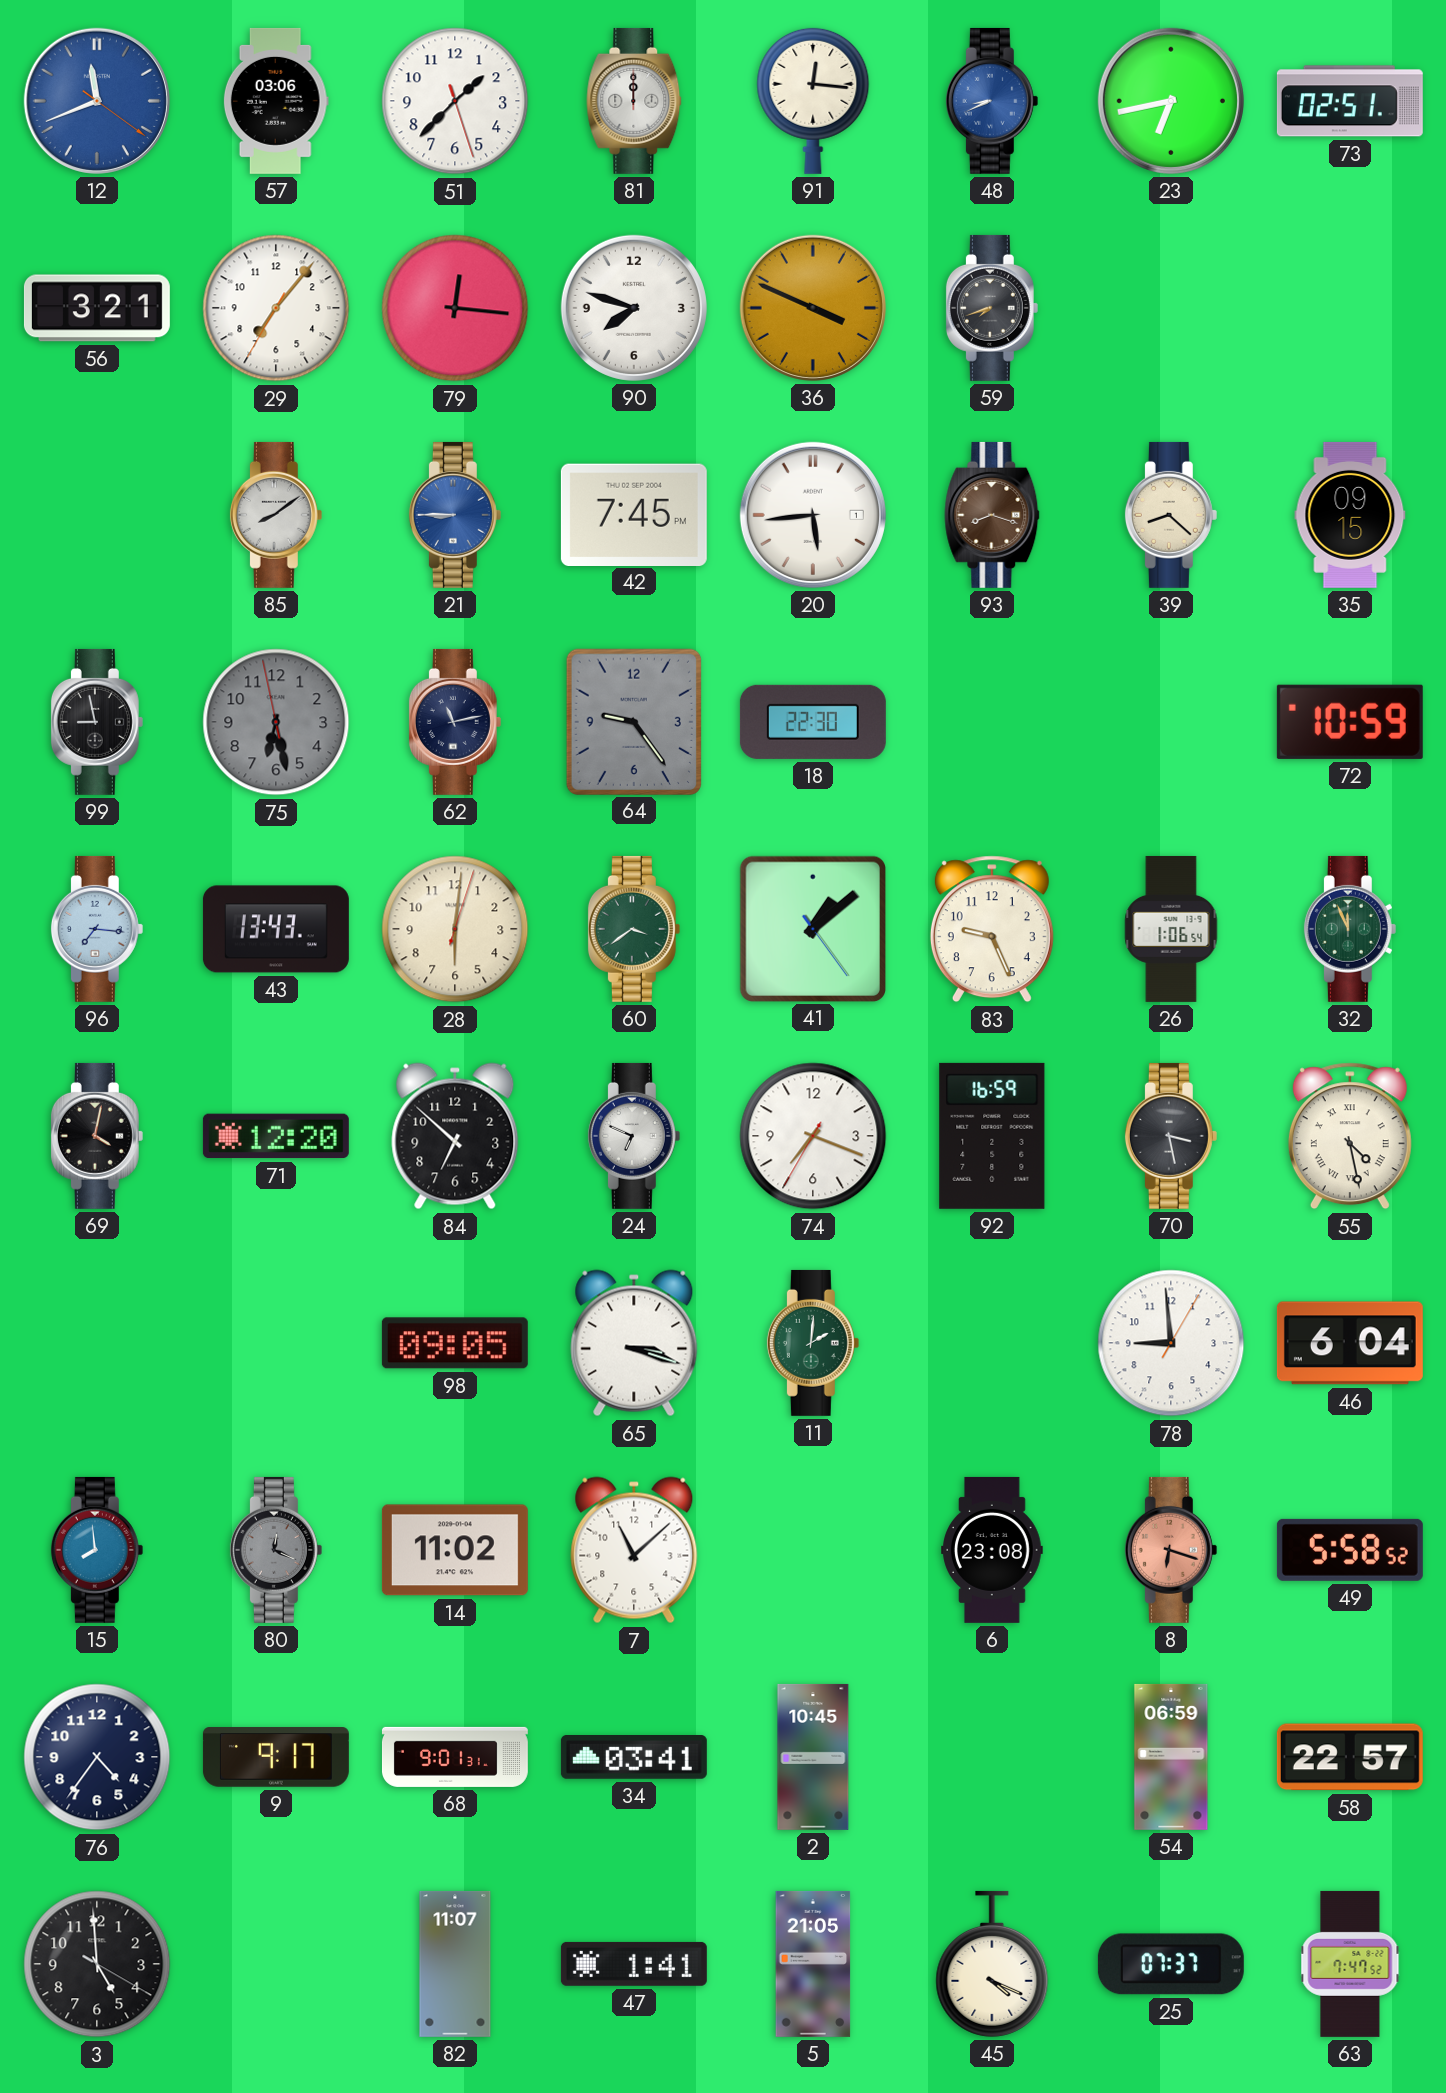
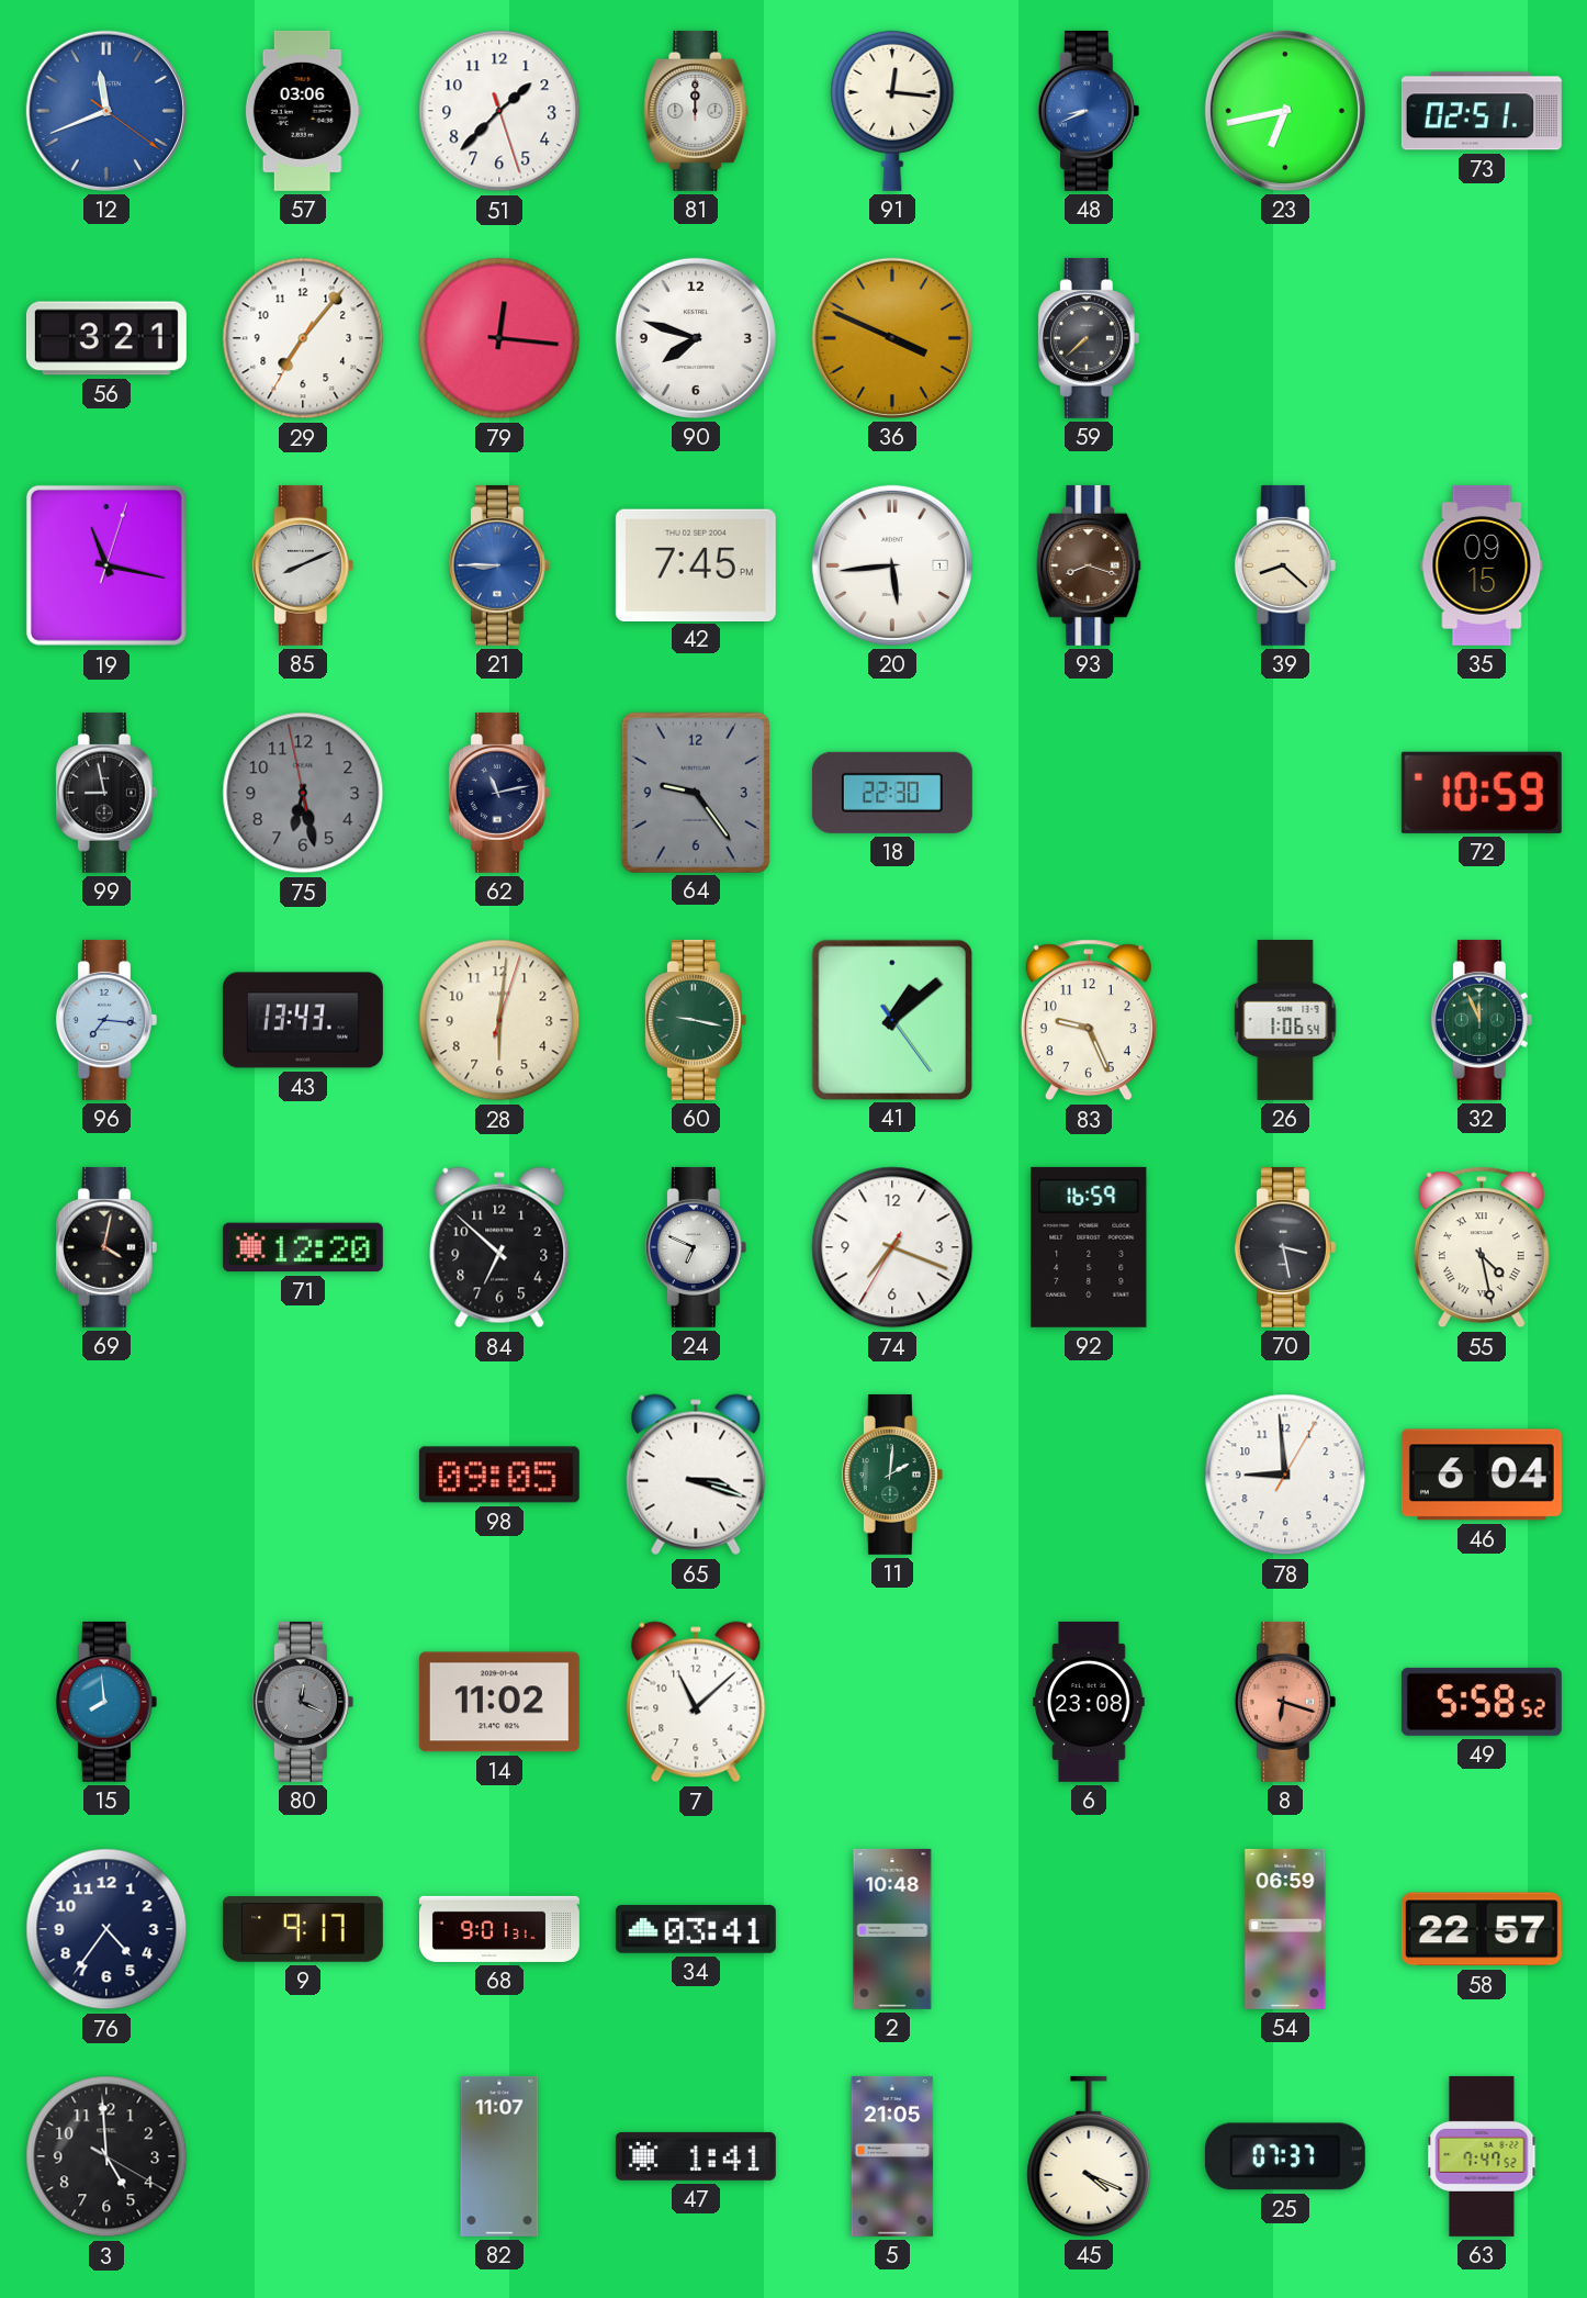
59: 7:42 -> 7:38 (1089, 338)
19: none -> 11:17 (106, 565)
85: 8:09 -> 8:11 (303, 565)
60: 3:39 -> 9:17 (696, 1020)
2: 10:45 -> 10:48 (892, 1929)
